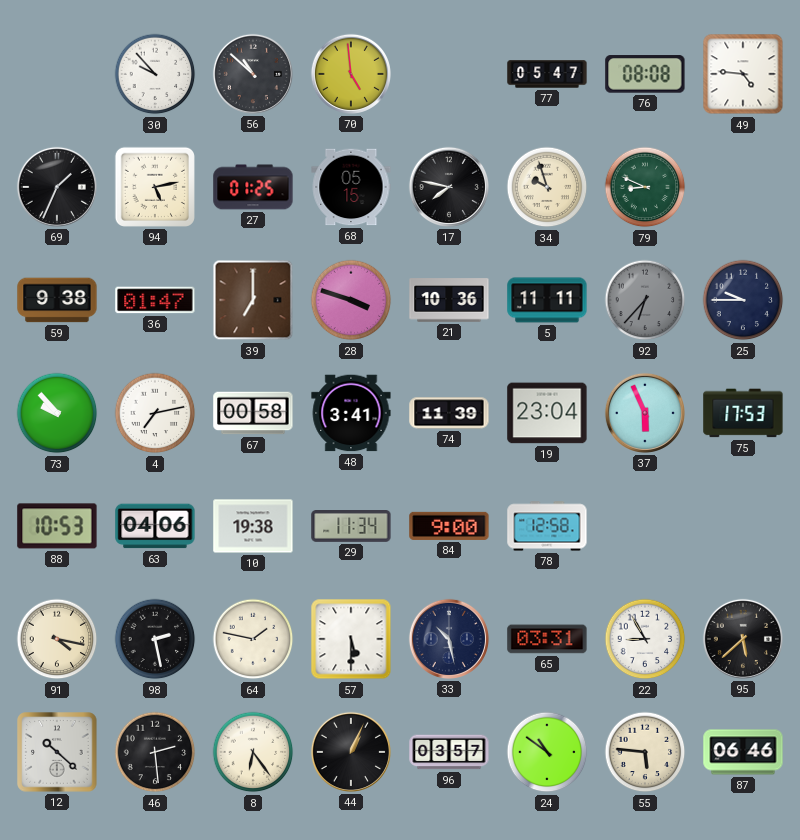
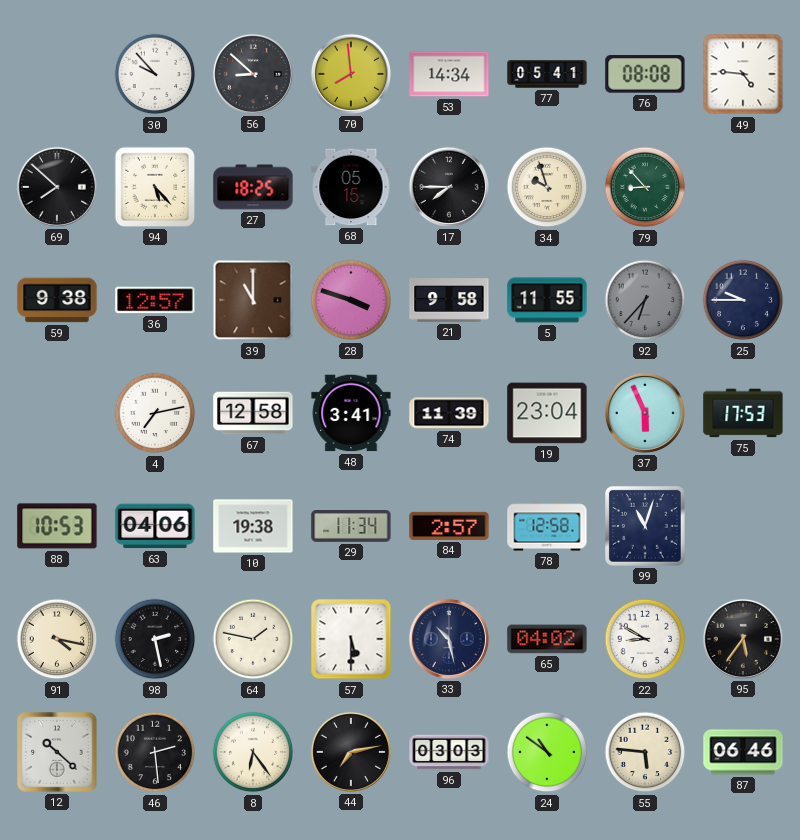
56: 10:52 -> 8:52 (253, 74)
70: 4:59 -> 7:59 (351, 74)
53: none -> 14:34 (449, 74)
77: 05:47 -> 05:41 (547, 74)
69: 1:34 -> 7:52 (57, 187)
94: 5:13 -> 5:23 (155, 187)
27: 01:25 -> 18:25 (253, 187)
17: 7:47 -> 7:45 (449, 187)
79: 8:49 -> 8:53 (645, 187)
36: 01:47 -> 12:57 (155, 300)
39: 7:00 -> 11:00 (253, 300)
21: 10:36 -> 9:58 (449, 300)
5: 11:11 -> 11:55 (547, 300)
73: 9:53 -> none (57, 413)
67: 00:58 -> 12:58 (253, 413)
84: 9:00 -> 2:57 (449, 526)
99: none -> 11:03 (645, 526)
65: 03:31 -> 04:02 (547, 639)
22: 8:55 -> 8:50 (645, 639)
95: 5:38 -> 5:36 (743, 639)
44: 1:04 -> 7:13 (351, 752)
96: 03:57 -> 03:03 (449, 752)
